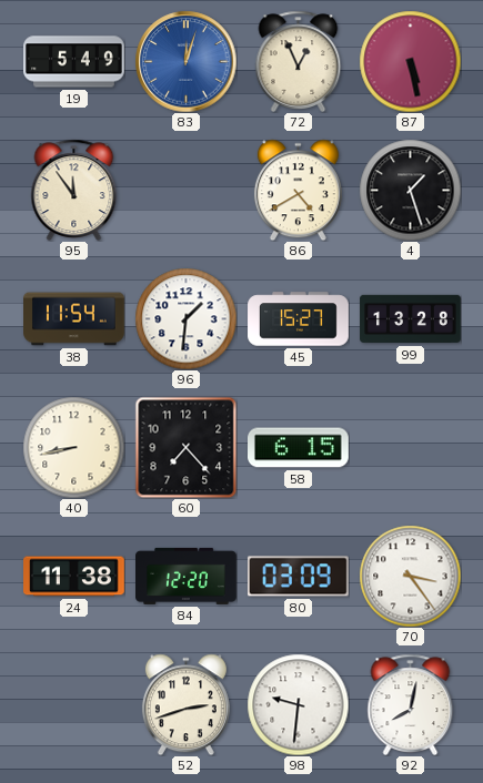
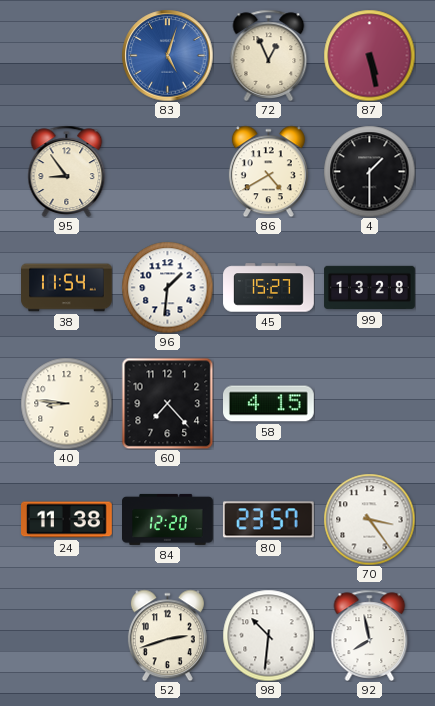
19: 5:49 -> none (74, 62)
83: 12:03 -> 5:03 (167, 55)
95: 11:54 -> 8:54 (67, 171)
4: 1:27 -> 1:30 (369, 171)
40: 8:43 -> 8:46 (66, 403)
58: 6:15 -> 4:15 (269, 404)
80: 03:09 -> 23:57 (268, 520)
98: 9:31 -> 10:31 (268, 635)
92: 8:02 -> 7:58 (370, 635)
